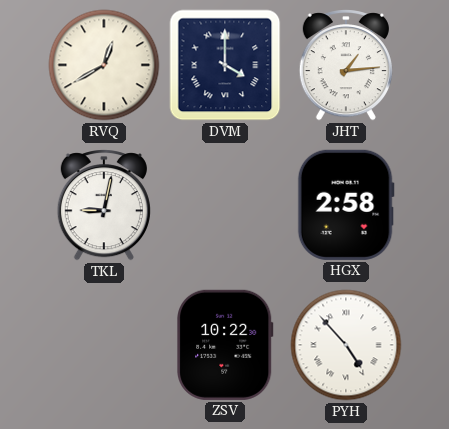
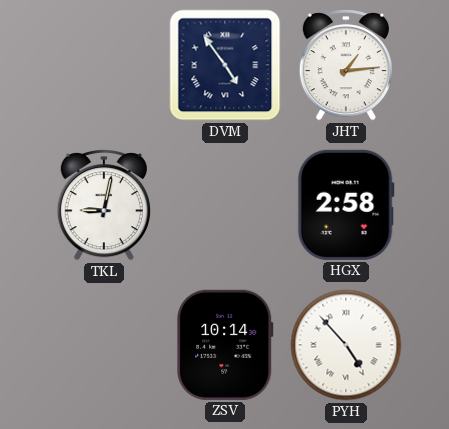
RVQ: 12:40 -> none (104, 65)
DVM: 4:00 -> 4:54 (225, 65)
ZSV: 10:22 -> 10:14 (226, 345)
